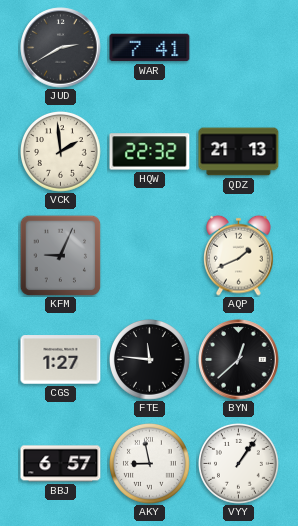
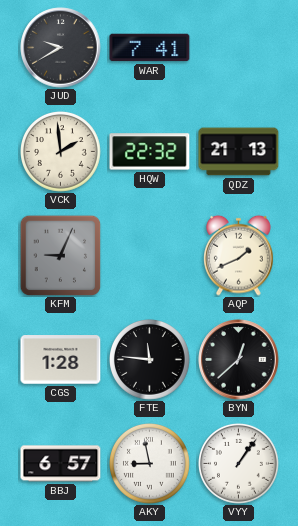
JUD: 2:40 -> 9:40 (61, 48)
CGS: 1:27 -> 1:28 (61, 360)
